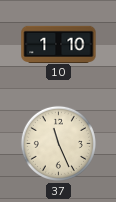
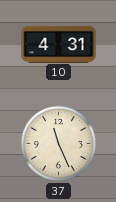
10: 1:10 -> 4:31 (59, 44)
